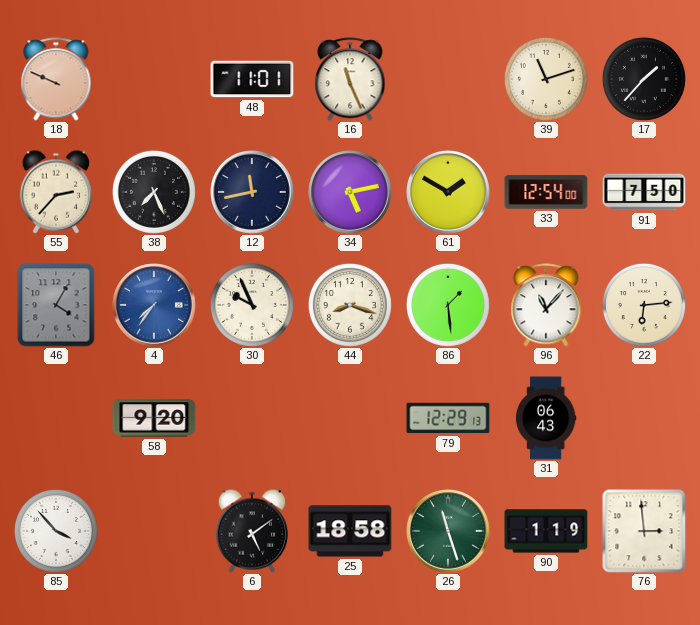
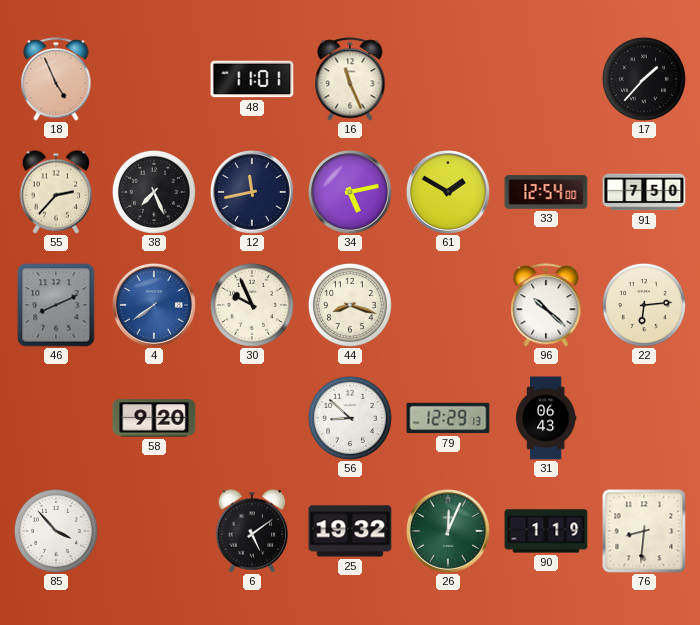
18: 9:49 -> 4:56 (56, 79)
39: 11:12 -> none (546, 79)
46: 4:05 -> 8:11 (56, 305)
4: 7:36 -> 7:39 (155, 306)
86: 1:29 -> none (448, 305)
96: 11:07 -> 10:22 (546, 305)
56: none -> 8:52 (350, 418)
25: 18:58 -> 19:32 (350, 531)
26: 11:27 -> 12:04 (449, 532)
76: 2:59 -> 8:31 (644, 531)
